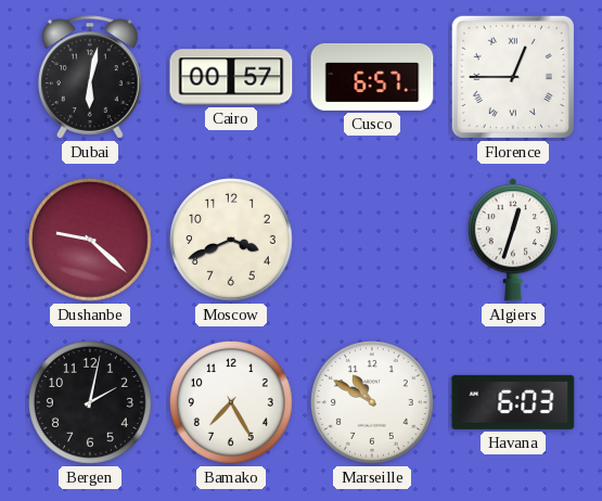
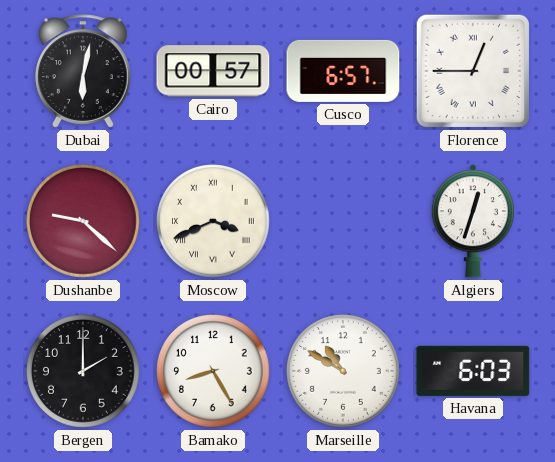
Moscow numerals: Arabic -> Roman (214, 222)
Bergen: 2:02 -> 2:00 (84, 372)
Bamako: 7:25 -> 8:25 (214, 372)
